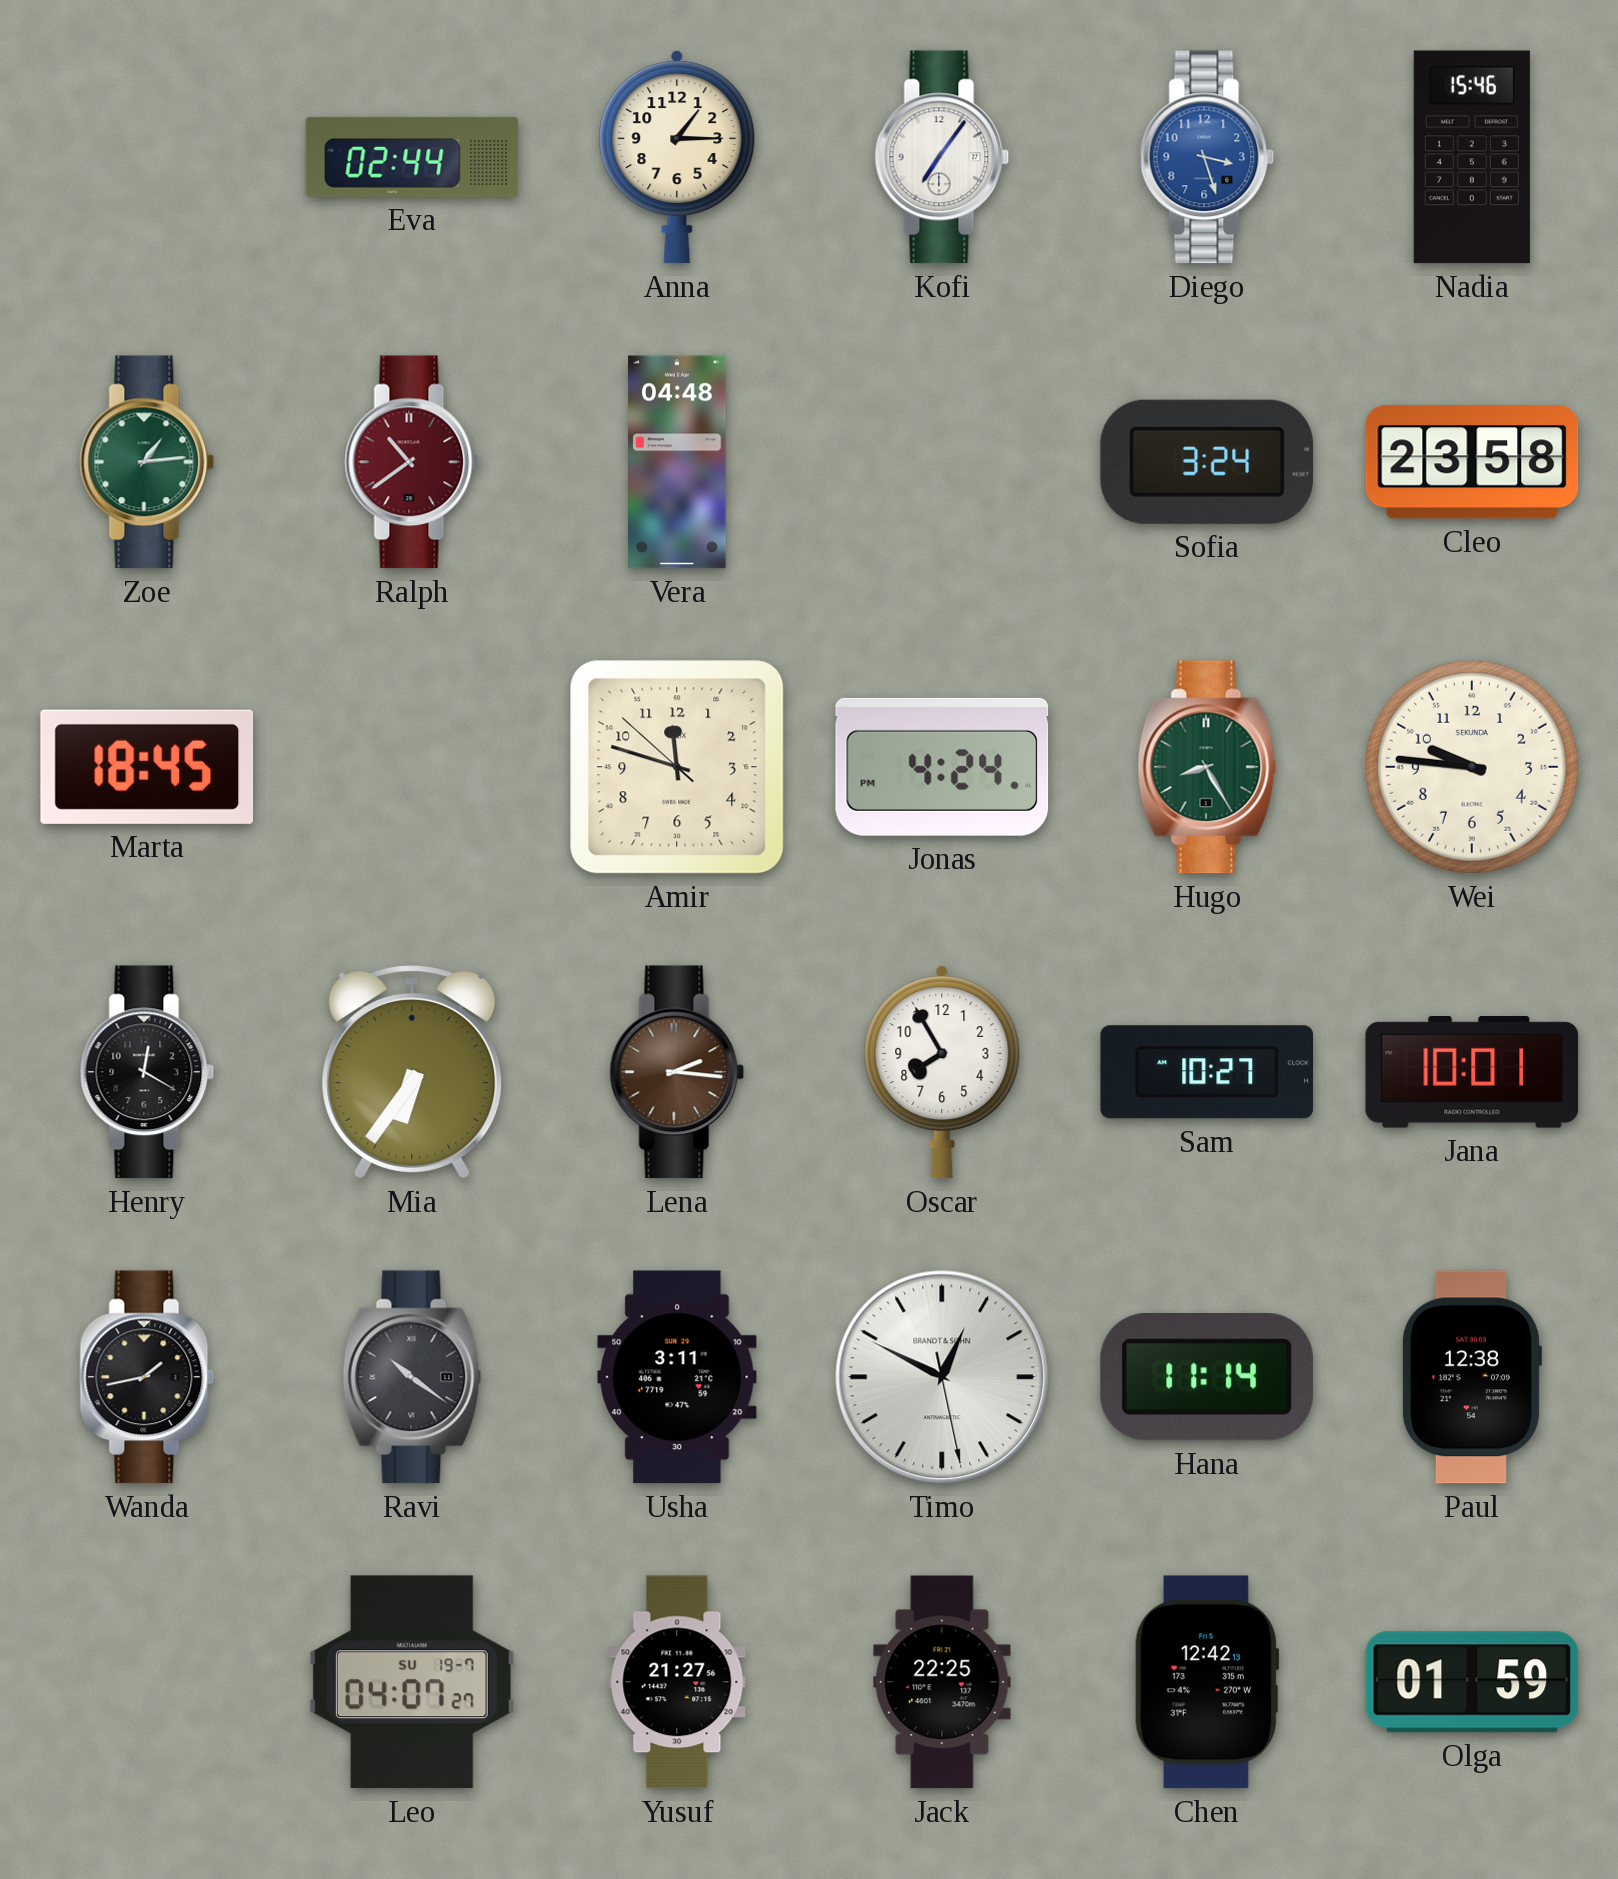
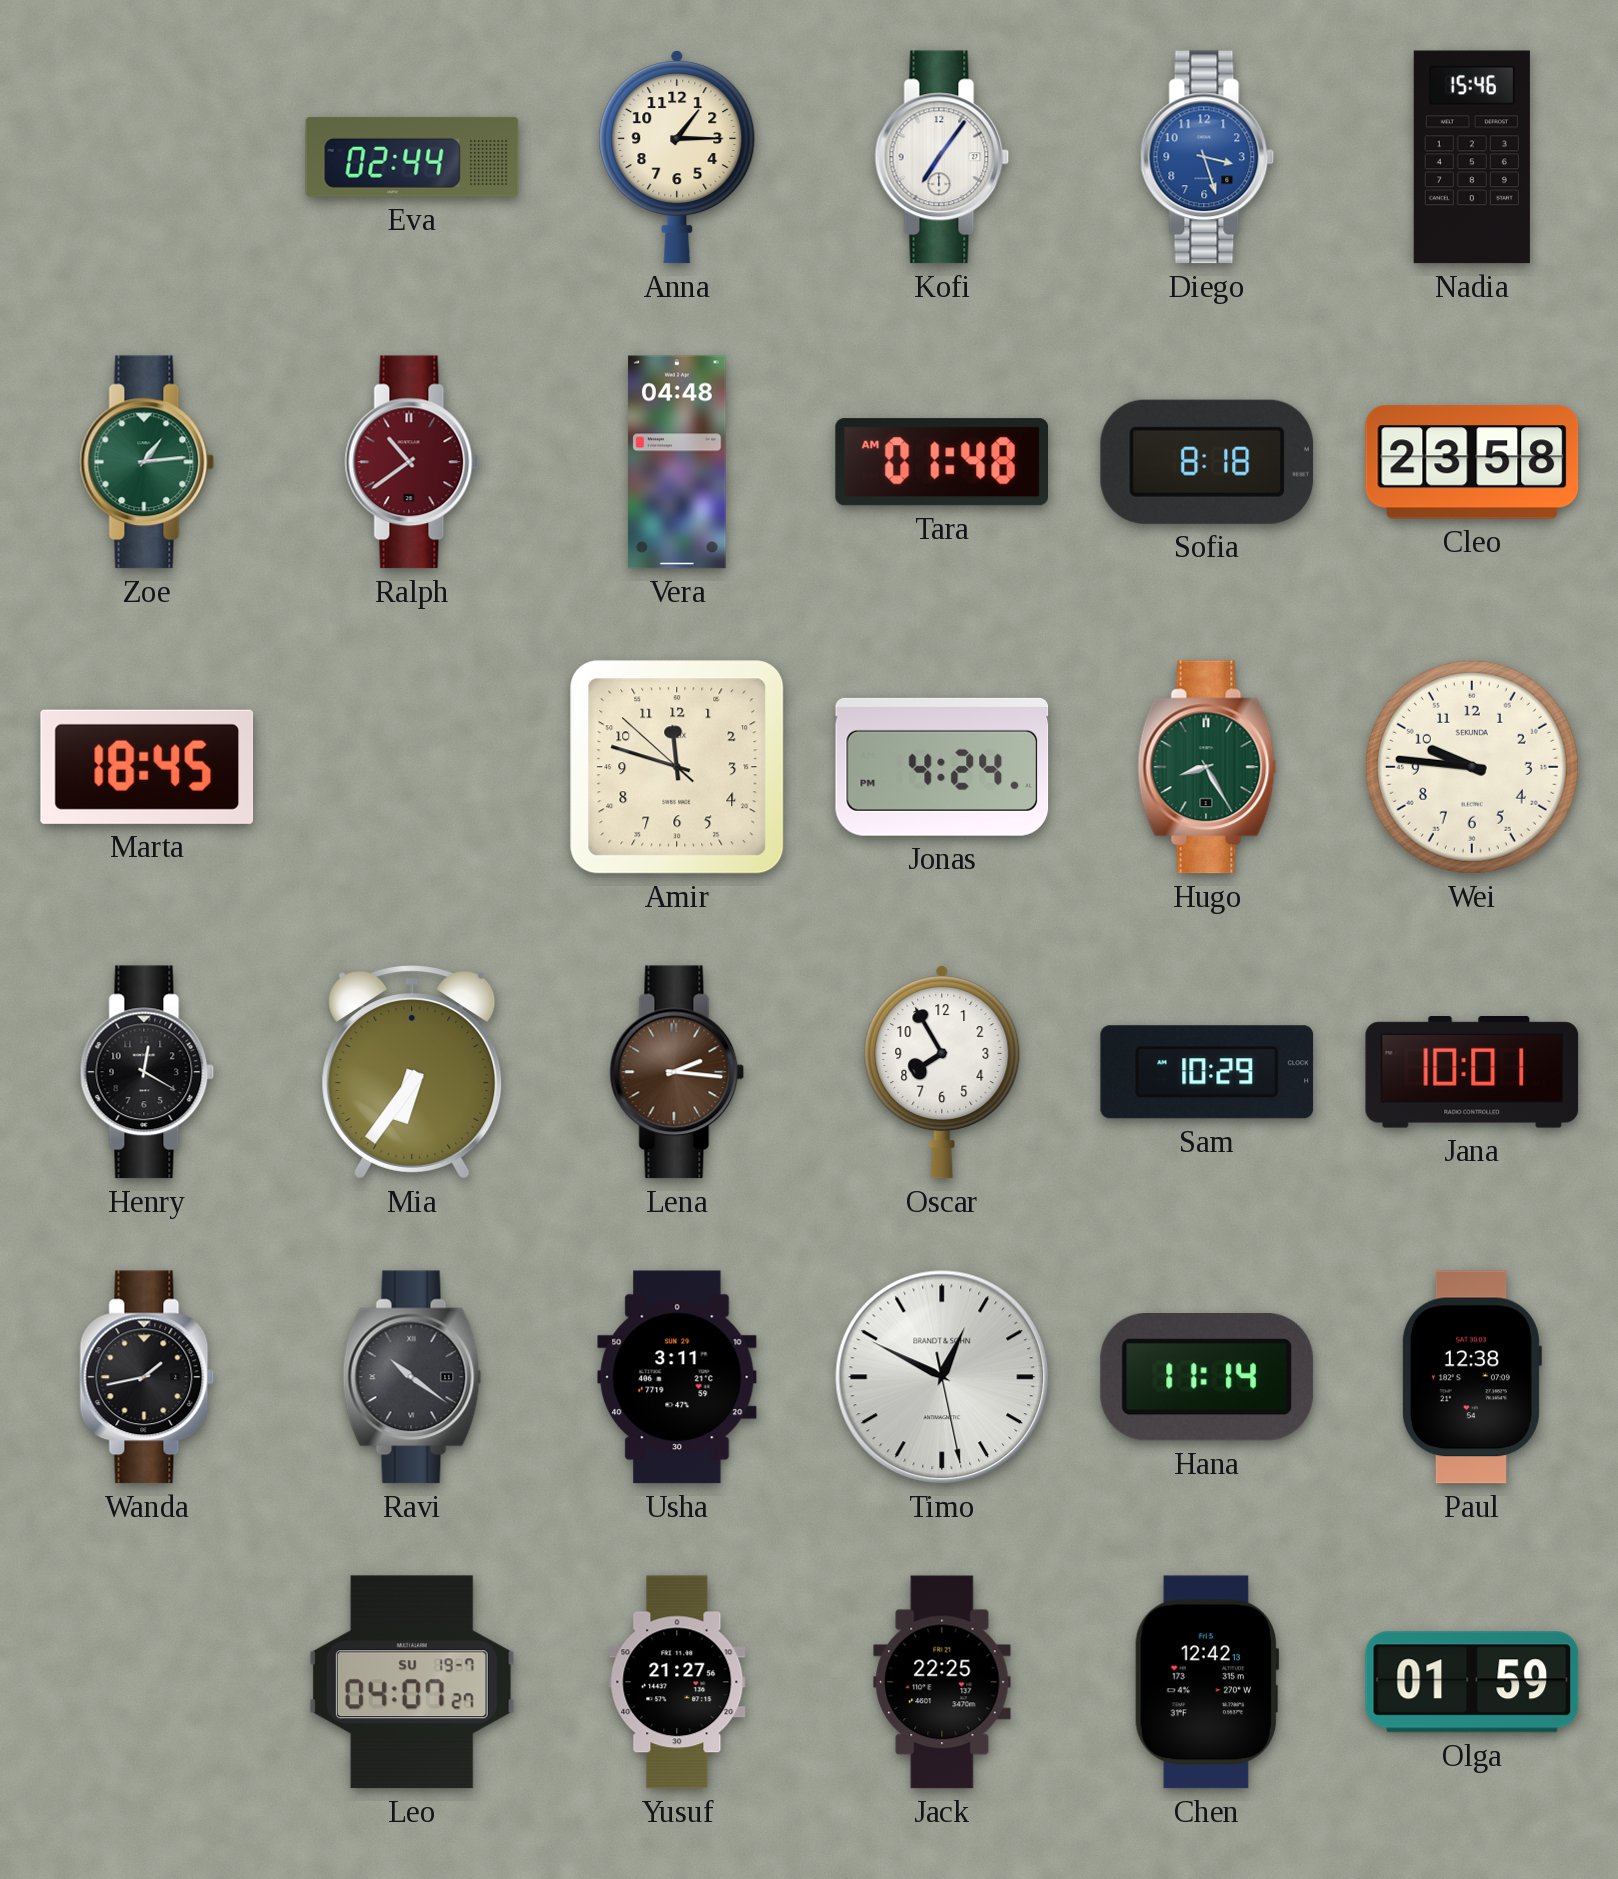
Tara: none -> 01:48 (941, 462)
Sofia: 3:24 -> 8:18 (1207, 462)
Sam: 10:27 -> 10:29 (1207, 1072)
